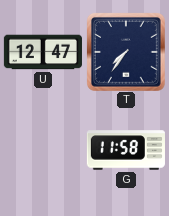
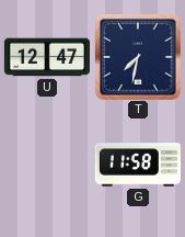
T: 7:36 -> 7:32 (138, 57)
